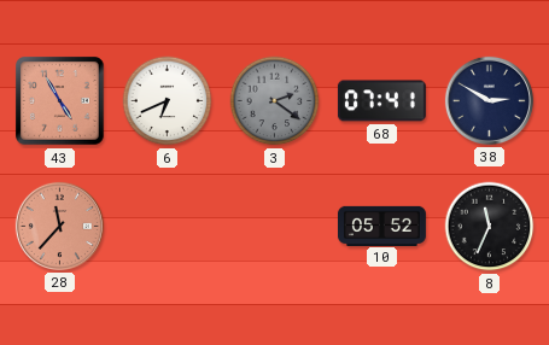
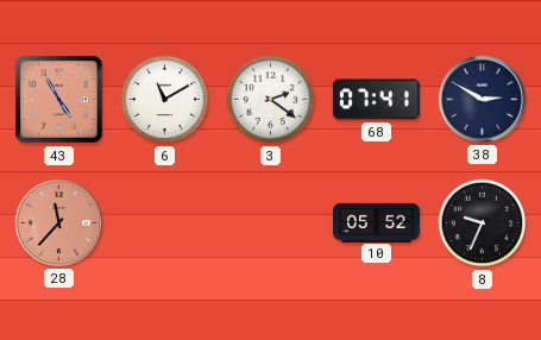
6: 6:41 -> 11:10 (165, 100)
3 dial: grey -> white (271, 100)
8: 11:34 -> 9:34 (483, 223)
